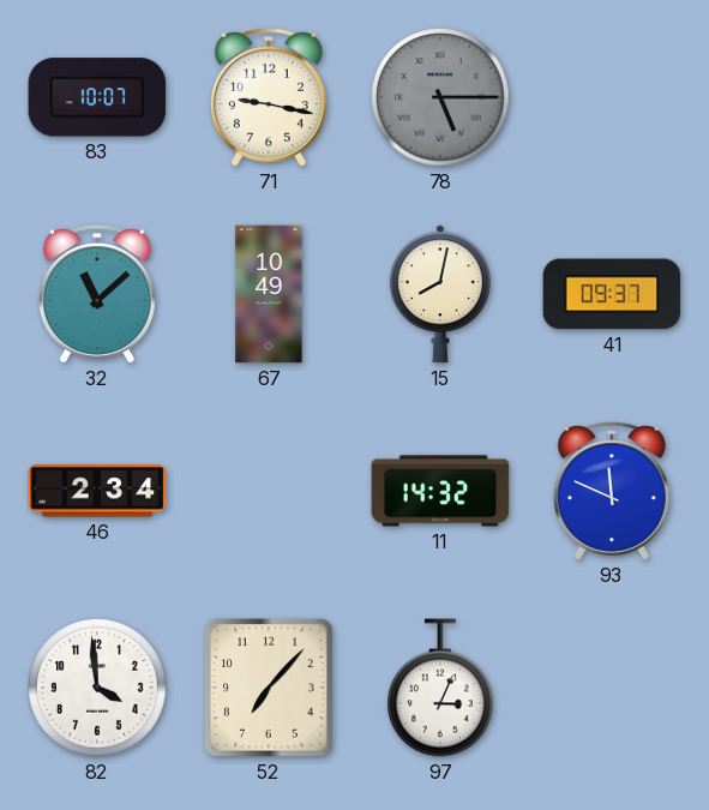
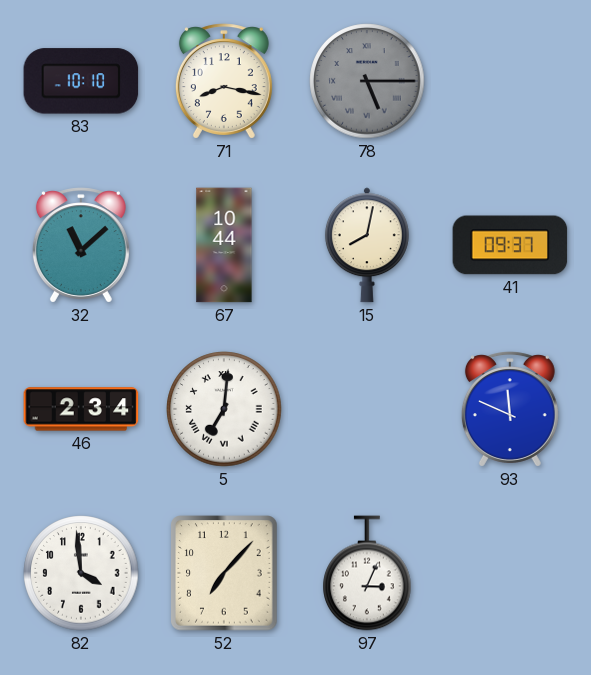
83: 10:07 -> 10:10 (81, 81)
71: 9:17 -> 8:17 (224, 81)
67: 10:49 -> 10:44 (224, 245)
5: none -> 7:01 (224, 409)
11: 14:32 -> none (440, 491)
